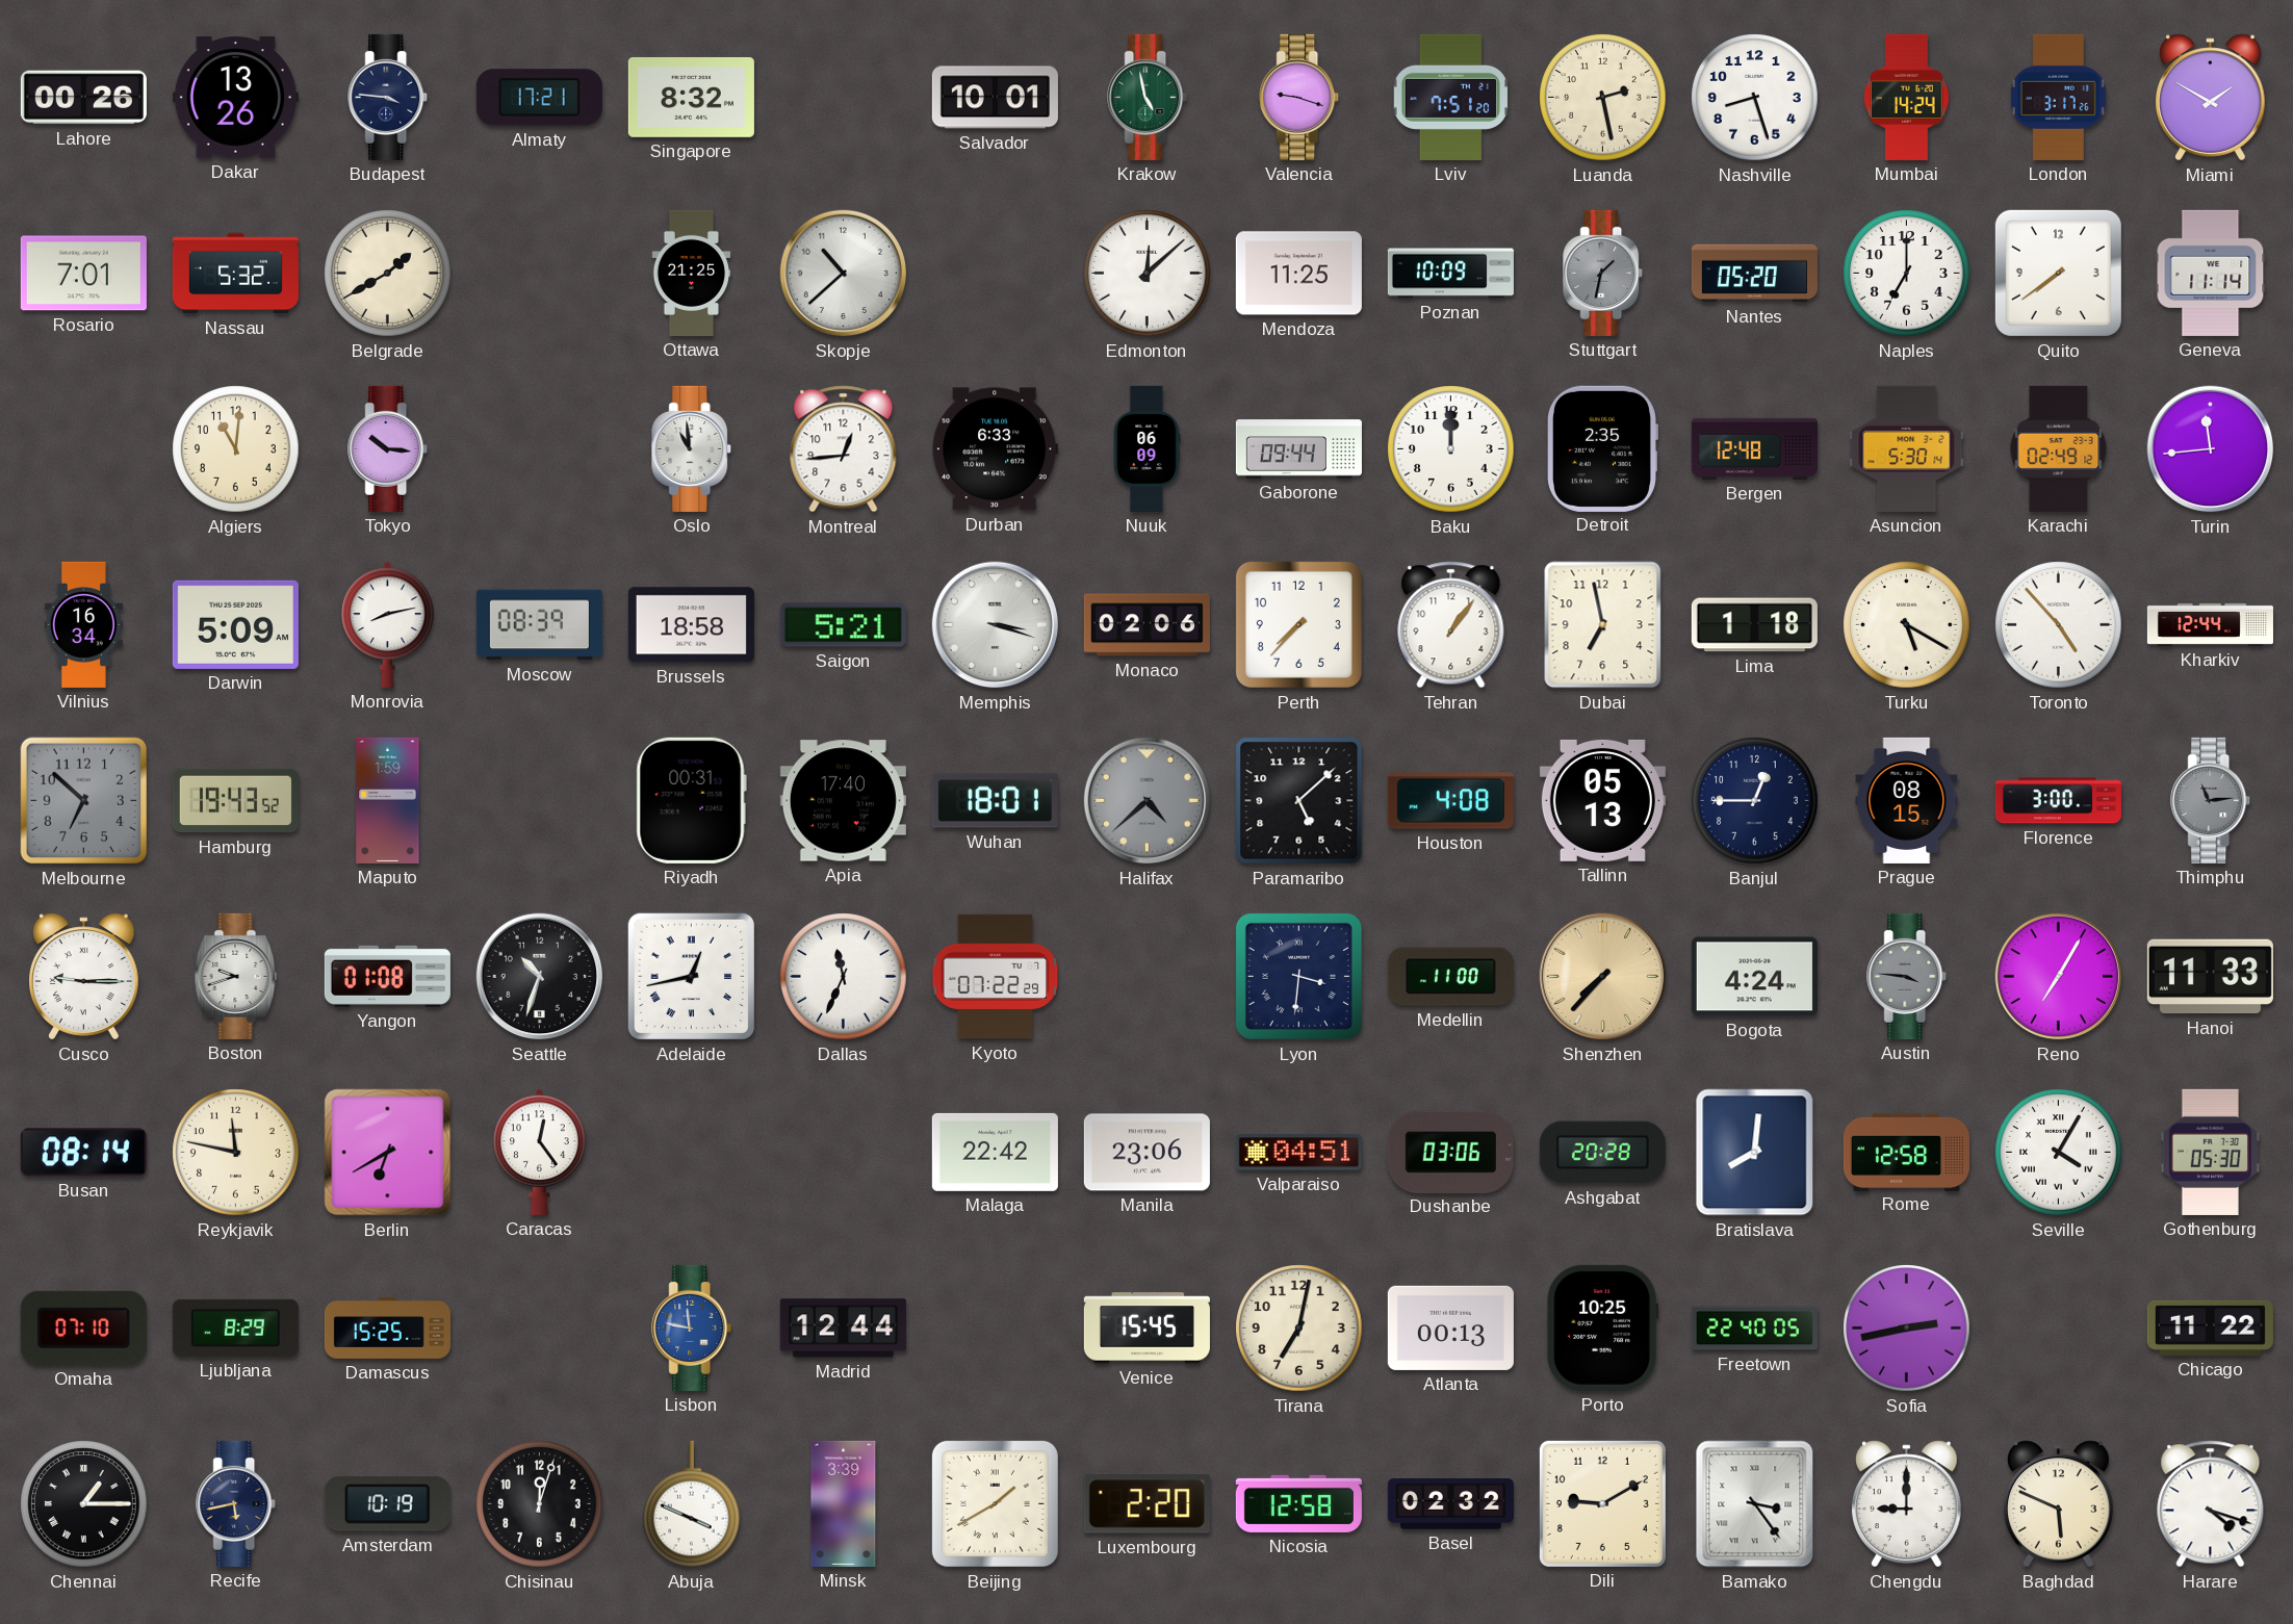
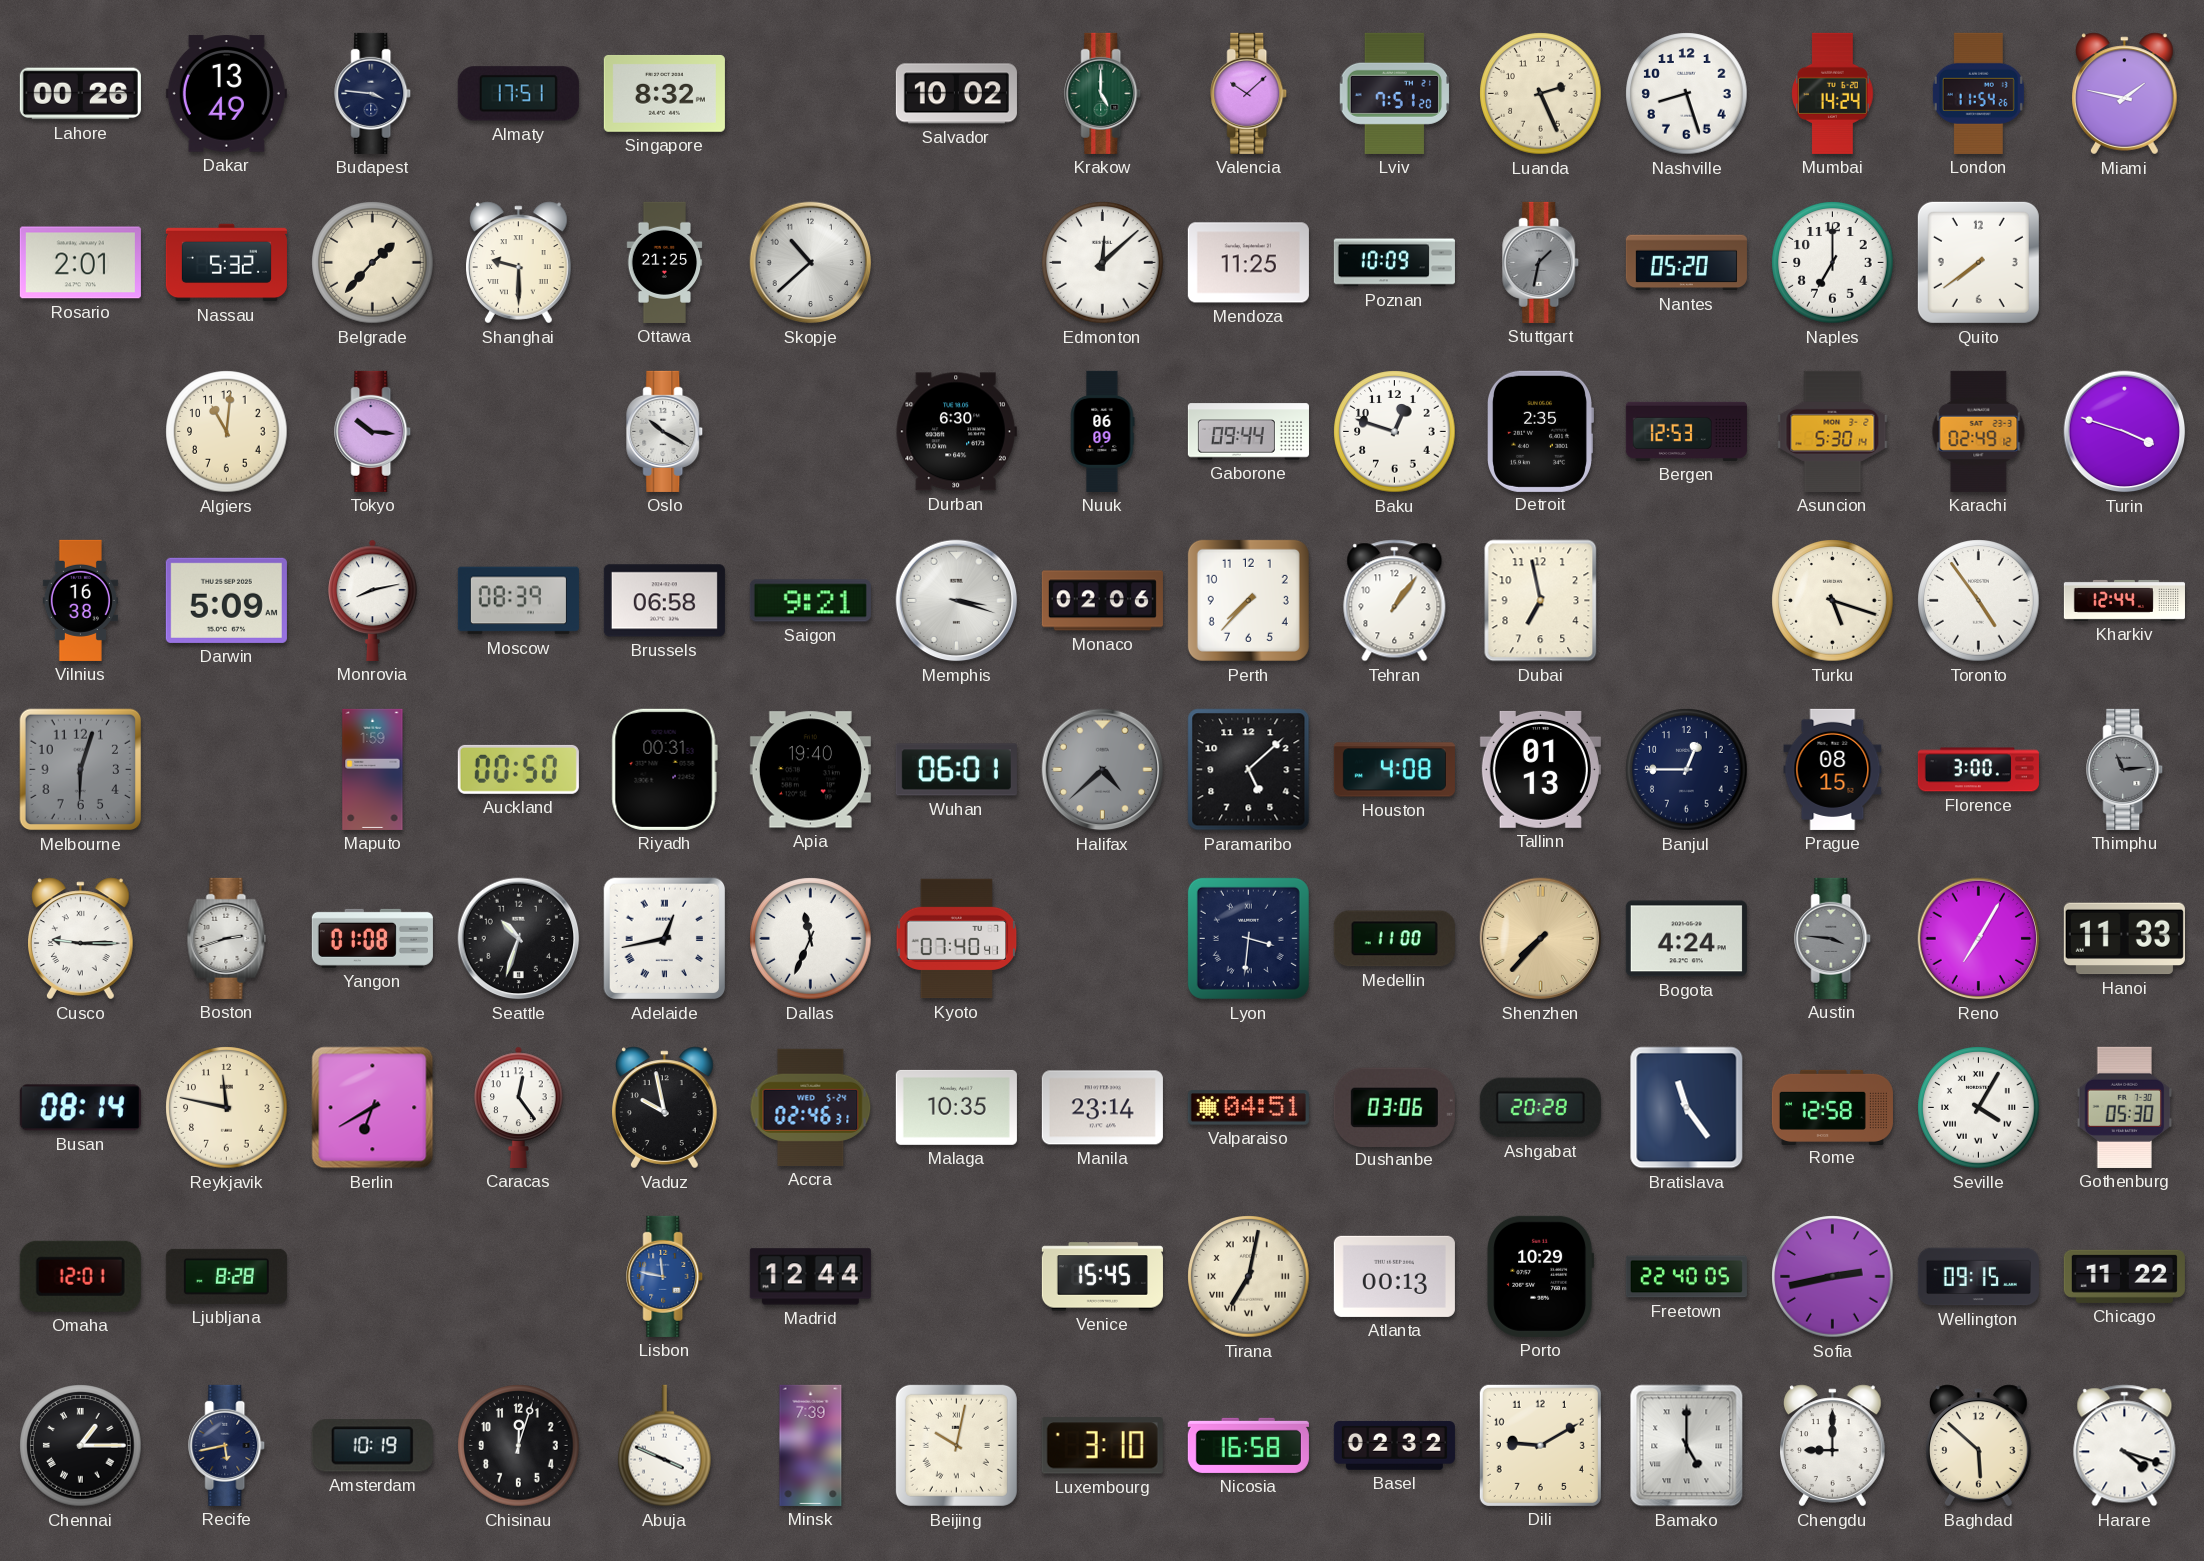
Dakar: 13:26 -> 13:49 (226, 94)
Almaty: 17:21 -> 17:51 (518, 94)
Salvador: 10:01 -> 10:02 (956, 94)
Krakow: 4:58 -> 5:00 (1103, 93)
Valencia: 9:18 -> 10:08 (1249, 93)
Luanda: 2:28 -> 2:26 (1541, 94)
London: 3:17 -> 11:54 (1978, 93)
Miami: 1:50 -> 1:47 (2125, 94)
Rosario: 7:01 -> 2:01 (80, 263)
Belgrade: 1:40 -> 1:37 (373, 263)
Shanghai: none -> 9:30 (519, 263)
Geneva: 11:14 -> none (2211, 273)
Oslo: 10:59 -> 10:20 (665, 431)
Montreal: 12:44 -> none (844, 449)
Durban: 6:33 -> 6:30 (956, 432)
Baku: 12:00 -> 12:48 (1395, 432)
Bergen: 12:48 -> 12:53 (1686, 431)
Turin: 11:44 -> 3:48 (2125, 432)
Vilnius: 16:34 -> 16:38 (80, 600)
Brussels: 18:58 -> 06:58 (664, 601)
Saigon: 5:21 -> 9:21 (810, 601)
Lima: 1:18 -> none (1754, 625)
Turku: 5:20 -> 5:18 (1833, 601)
Toronto: 4:53 -> 4:54 (1979, 601)
Melbourne: 6:52 -> 6:03 (81, 770)
Hamburg: 19:43 -> none (235, 801)
Auckland: none -> 00:50 (518, 769)
Apia: 17:40 -> 19:40 (810, 770)
Wuhan: 18:01 -> 06:01 (956, 770)
Tallinn: 05:13 -> 01:13 (1540, 769)
Boston: 9:42 -> 2:42 (227, 938)
Kyoto: 07:22 -> 07:40 (957, 939)
Vaduz: none -> 9:58 (665, 1108)
Accra: none -> 02:46 (811, 1107)
Malaga: 22:42 -> 10:35 (956, 1107)
Manila: 23:06 -> 23:14 (1102, 1108)
Bratislava: 8:01 -> 11:24 (1687, 1108)
Omaha: 07:10 -> 12:01 (80, 1276)
Ljubljana: 8:29 -> 8:28 (226, 1276)
Damascus: 15:25 -> none (387, 1329)
Tirana numerals: Arabic -> Roman (1249, 1277)
Porto: 10:25 -> 10:29 (1541, 1276)
Wellington: none -> 09:15 (1978, 1277)
Minsk: 3:39 -> 7:39 (811, 1445)
Beijing: 1:40 -> 10:02 (956, 1445)
Luxembourg: 2:20 -> 3:10 (1102, 1446)
Nicosia: 12:58 -> 16:58 (1248, 1445)
Bamako: 3:24 -> 5:00 (1687, 1446)
Baghdad: 5:49 -> 5:52 (1979, 1446)
